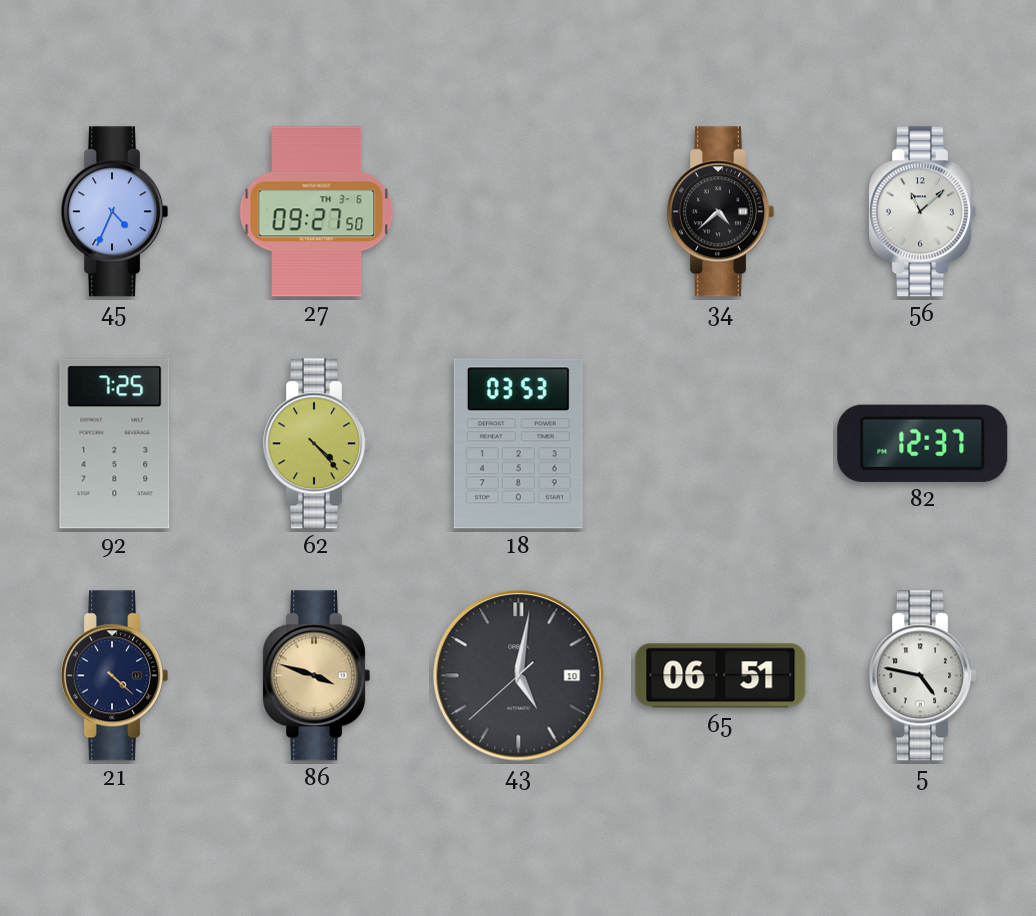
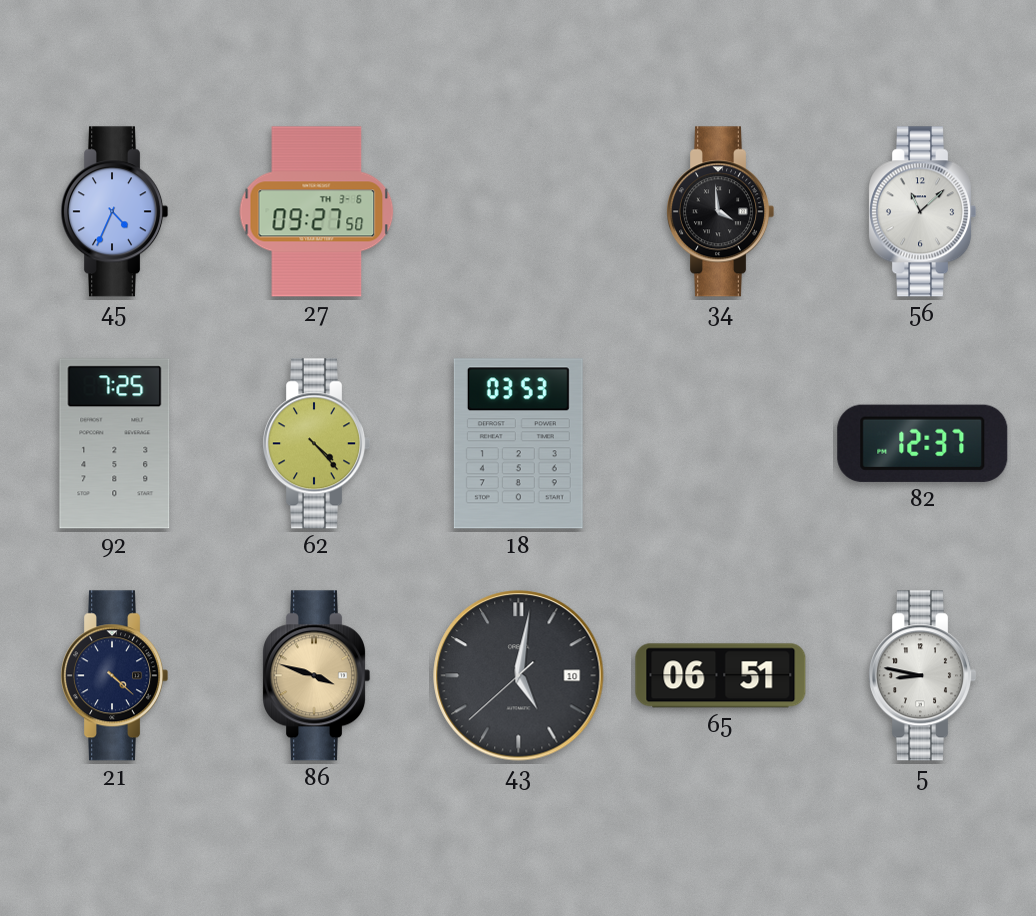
34: 4:38 -> 3:59 (721, 212)
5: 4:47 -> 8:47 (923, 676)
